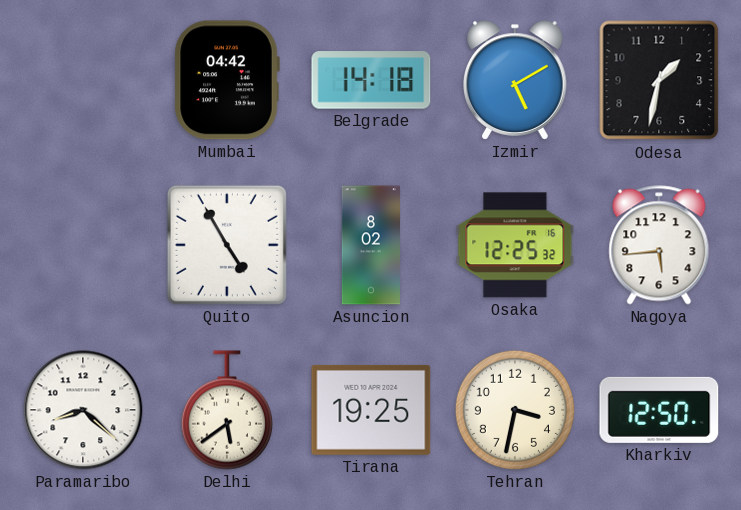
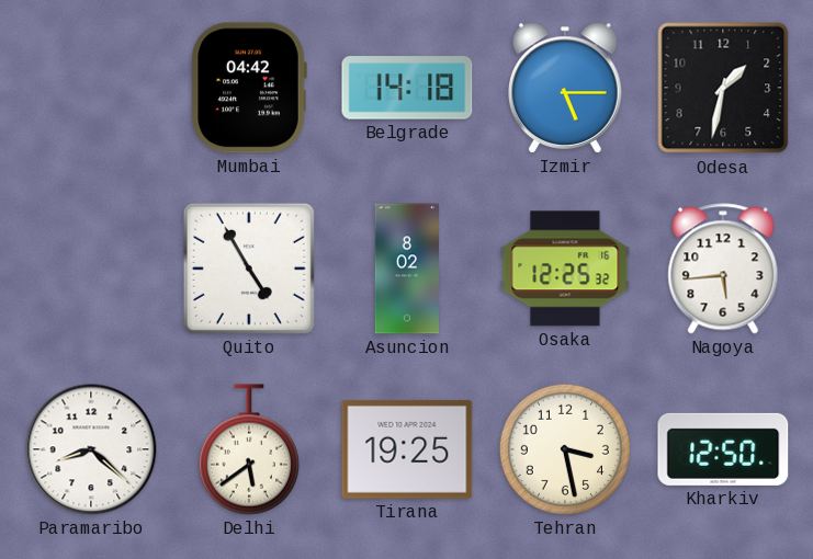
Izmir: 5:10 -> 5:15 (566, 88)
Tehran: 3:32 -> 3:28 (565, 449)
